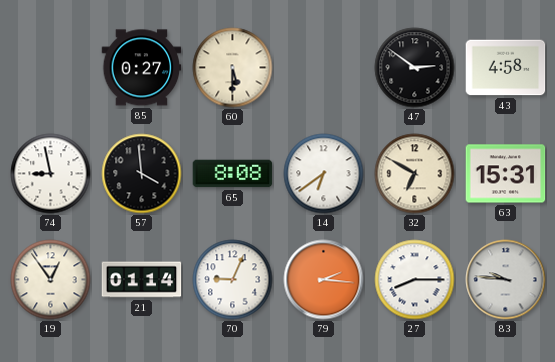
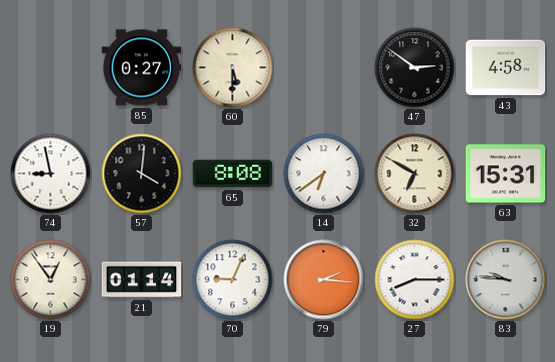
57: 3:59 -> 4:01 (142, 174)
